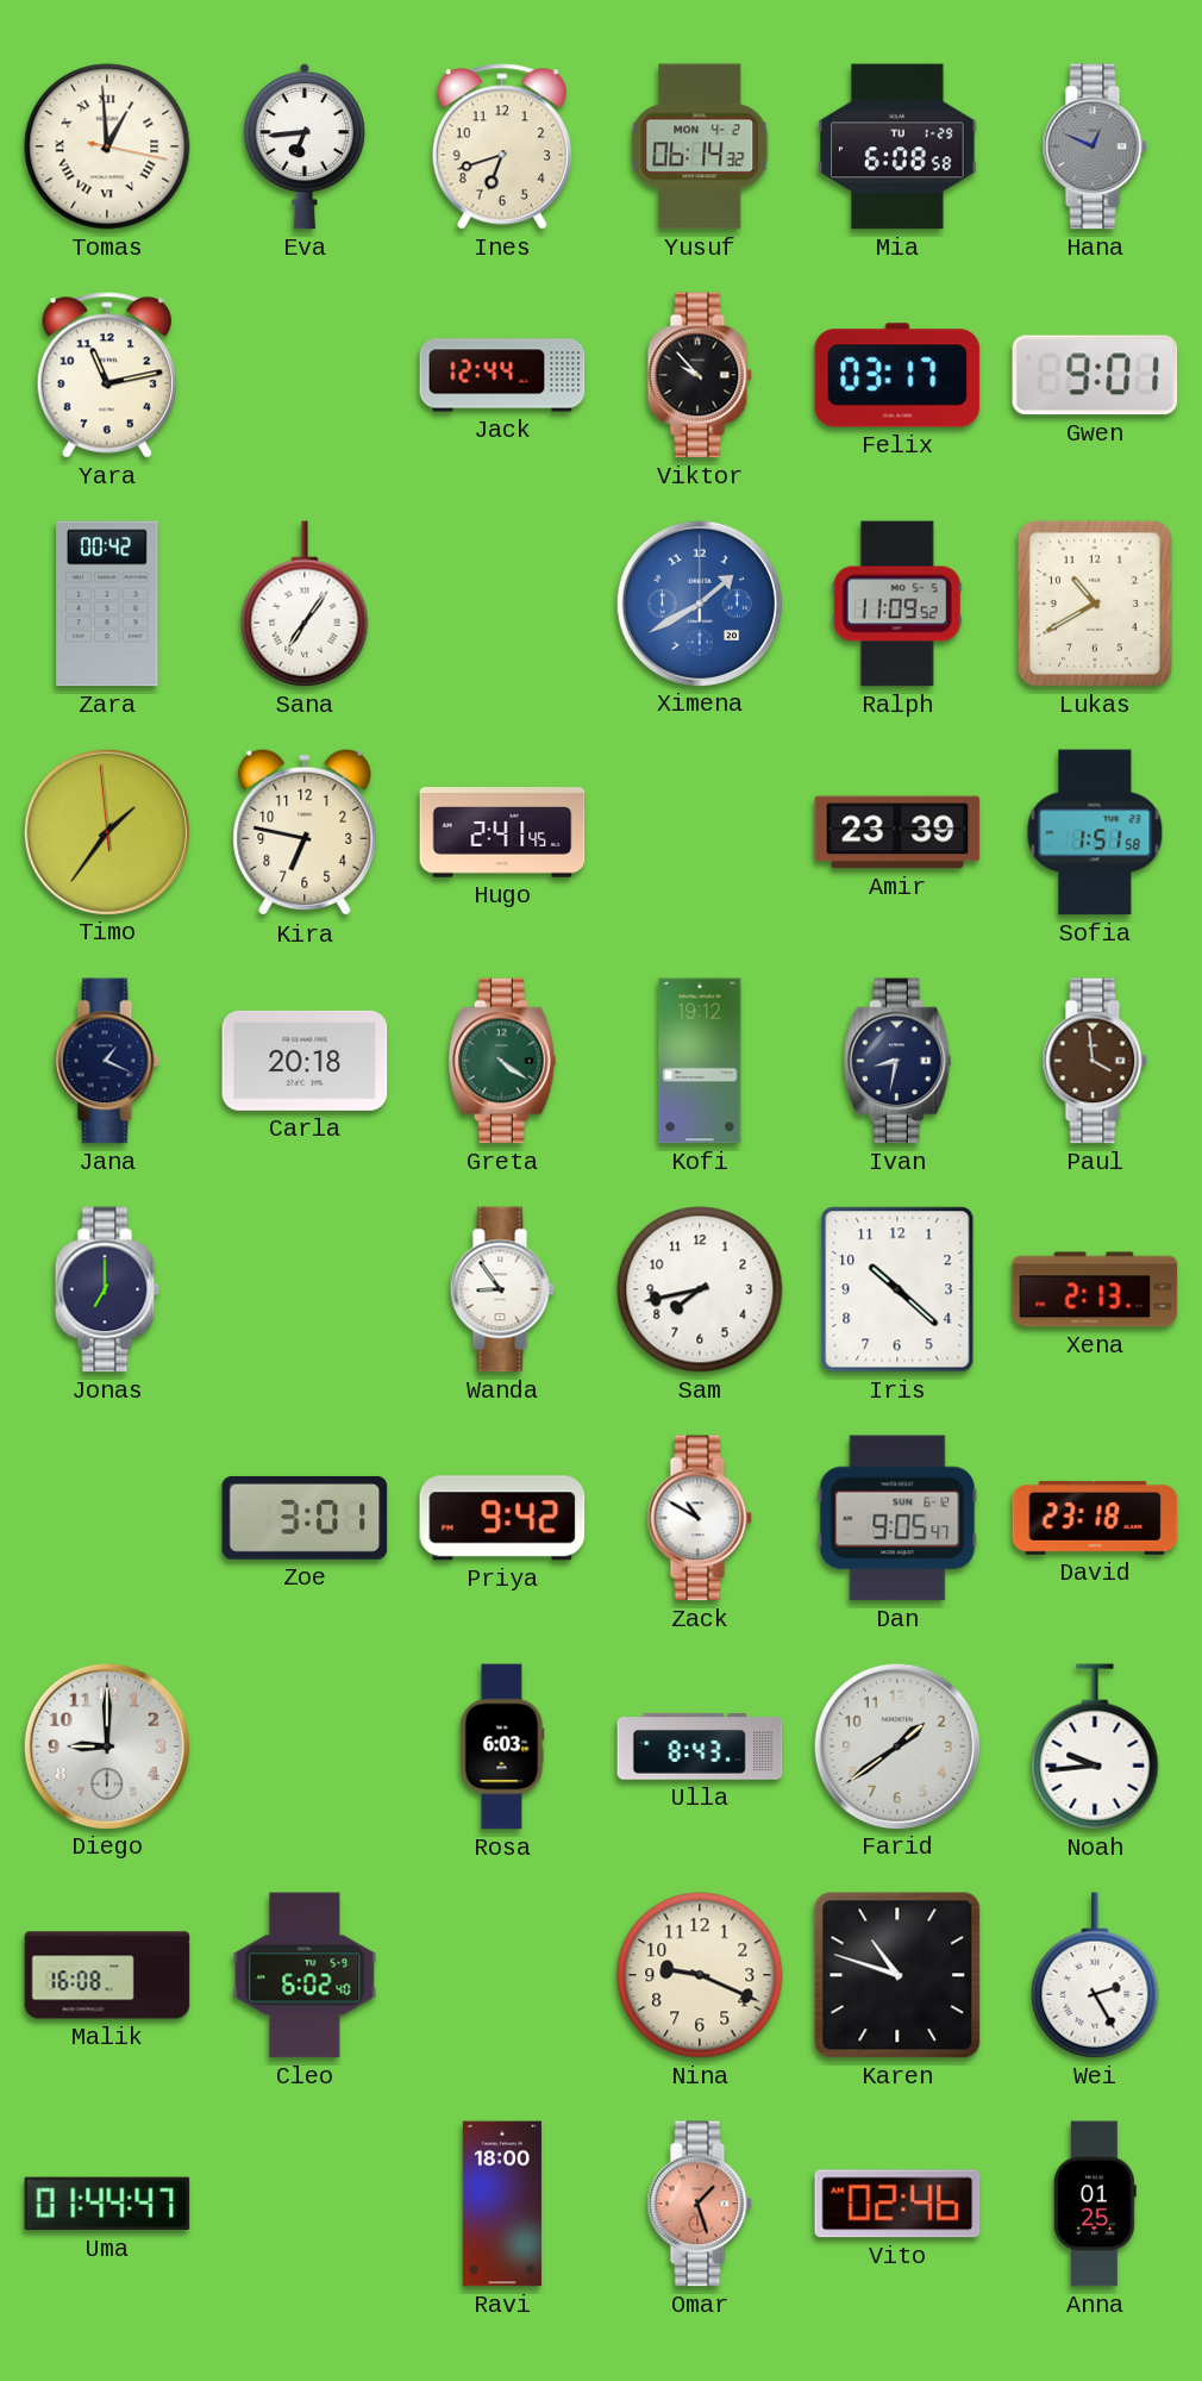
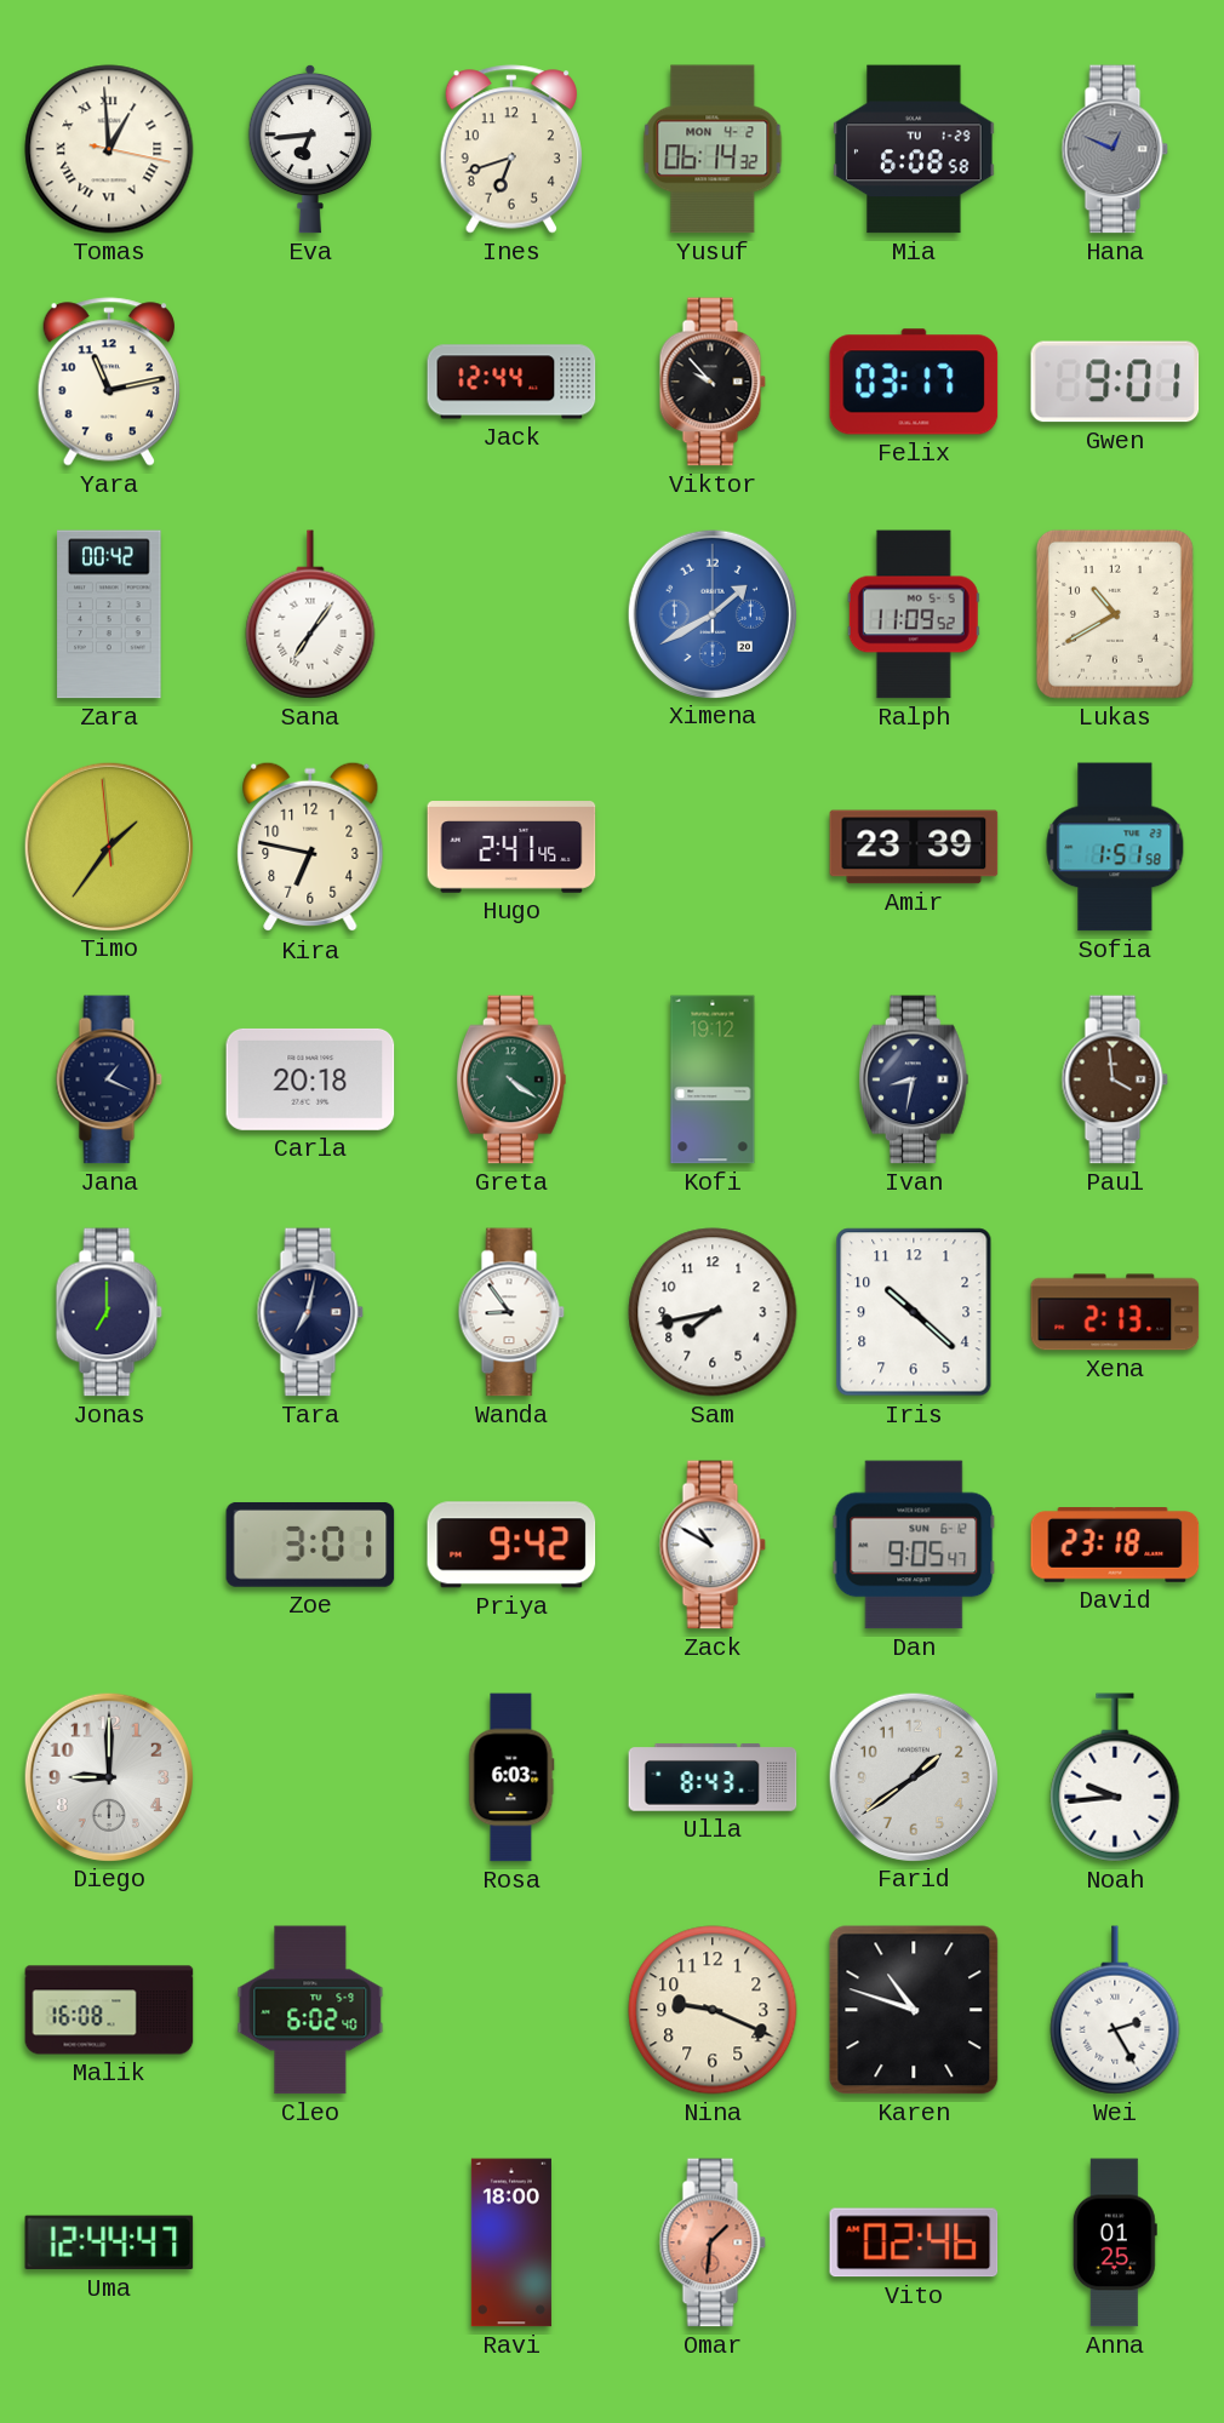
Tara: none -> 7:02 (310, 1312)
Uma: 01:44 -> 12:44 (109, 2242)
Omar: 1:27 -> 1:31 (713, 2242)
